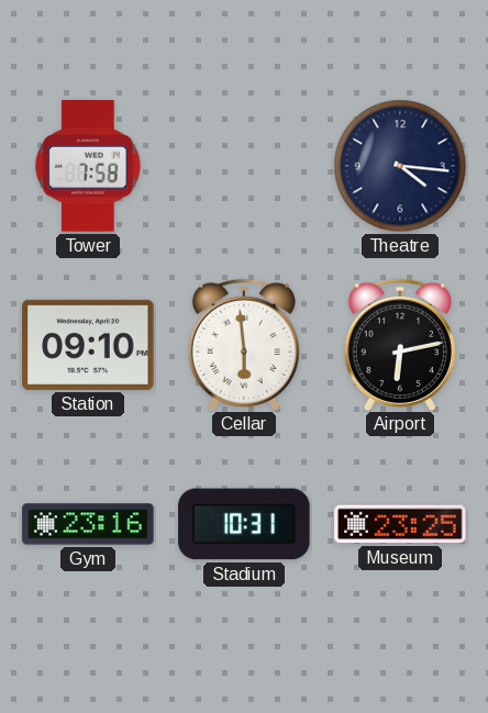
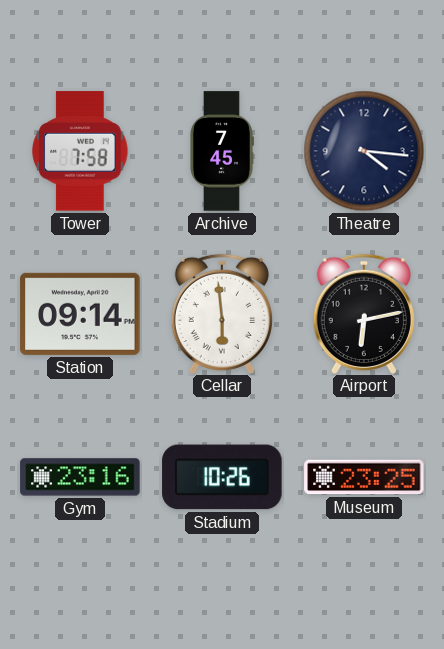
Archive: none -> 7:45 (222, 151)
Station: 09:10 -> 09:14 (80, 314)
Stadium: 10:31 -> 10:26 (222, 477)
